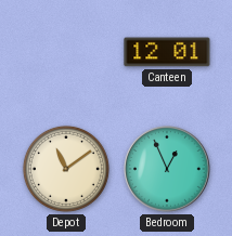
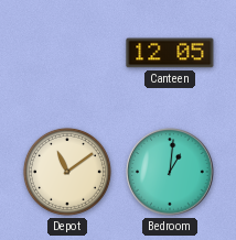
Canteen: 12:01 -> 12:05 (170, 53)
Bedroom: 12:56 -> 1:01 (170, 172)
